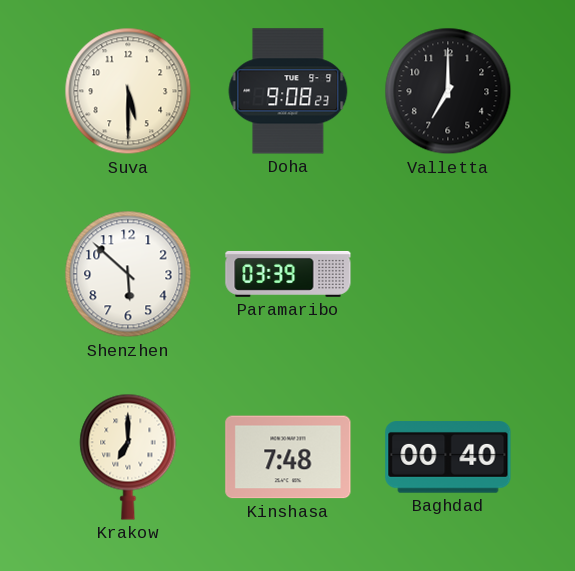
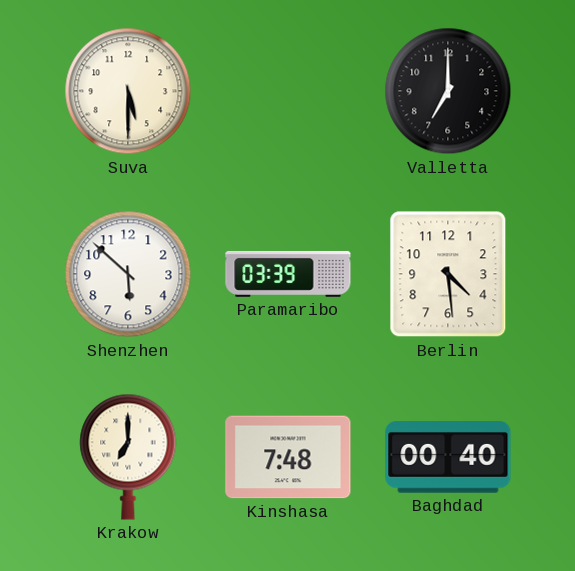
Doha: 9:08 -> none (288, 91)
Berlin: none -> 4:29 (448, 274)
